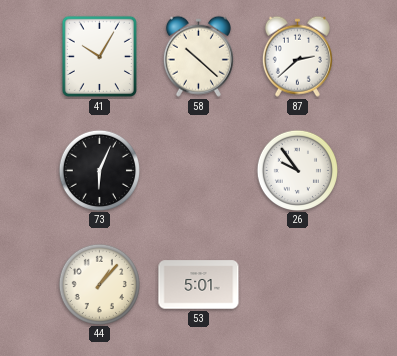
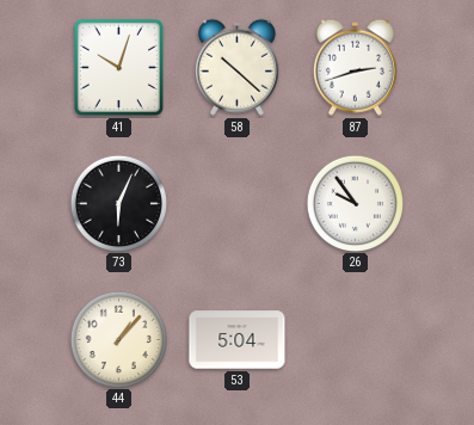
41: 10:05 -> 10:03 (118, 67)
87: 2:38 -> 2:42 (355, 67)
53: 5:01 -> 5:04 (238, 340)
